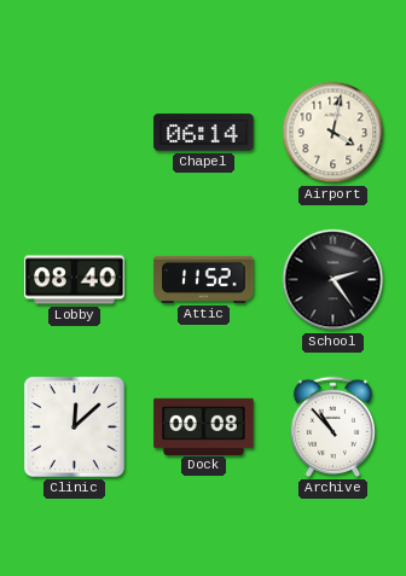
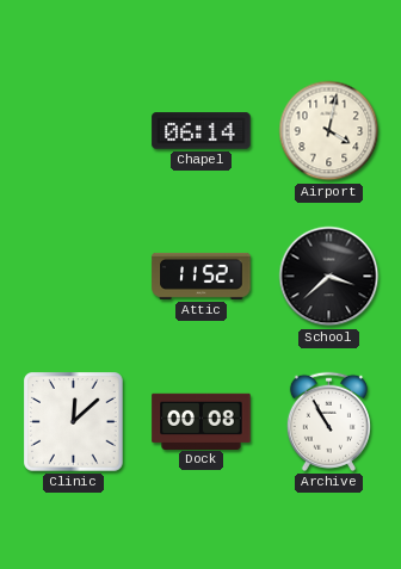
Lobby: 08:40 -> none (75, 280)
School: 2:24 -> 3:38 (329, 277)
Archive: 10:53 -> 10:55 (328, 421)
